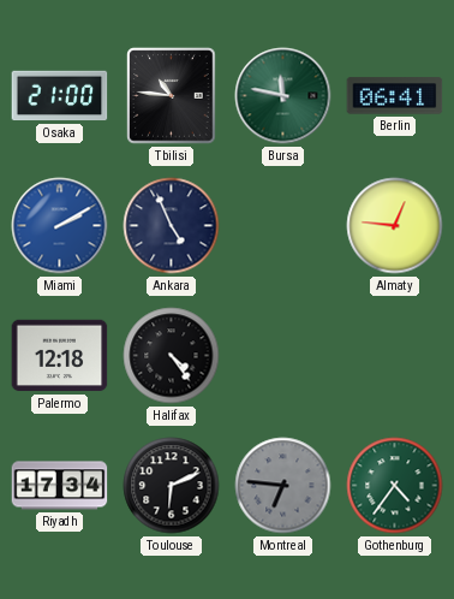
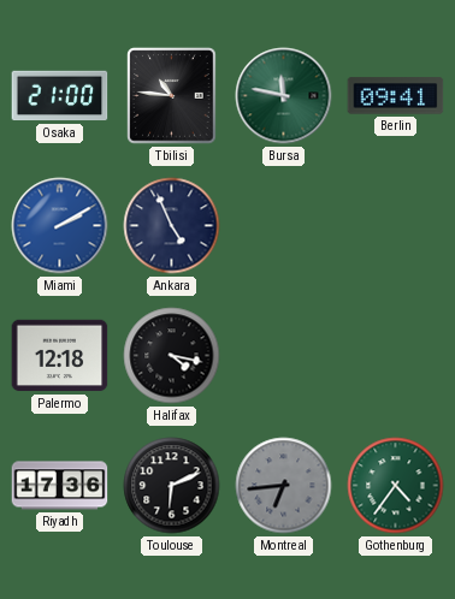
Berlin: 06:41 -> 09:41 (396, 96)
Almaty: 12:46 -> none (395, 226)
Halifax: 4:24 -> 4:17 (172, 356)
Riyadh: 17:34 -> 17:36 (60, 486)
Montreal: 6:46 -> 6:44 (284, 486)
